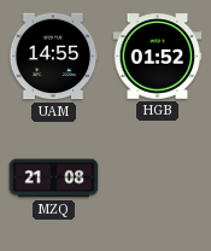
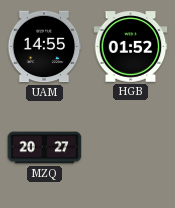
MZQ: 21:08 -> 20:27 (45, 148)
